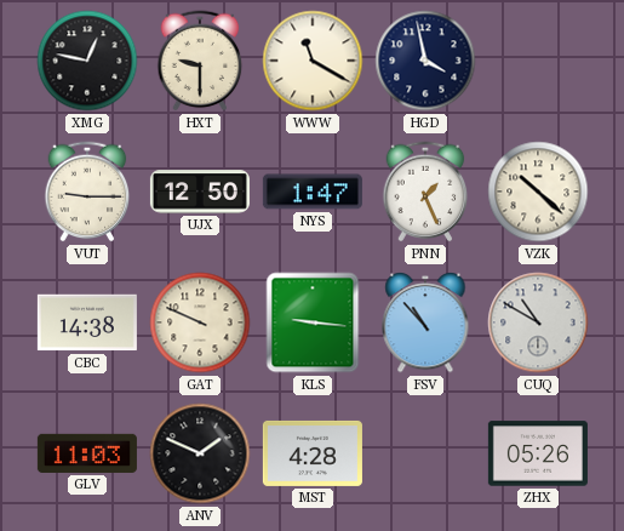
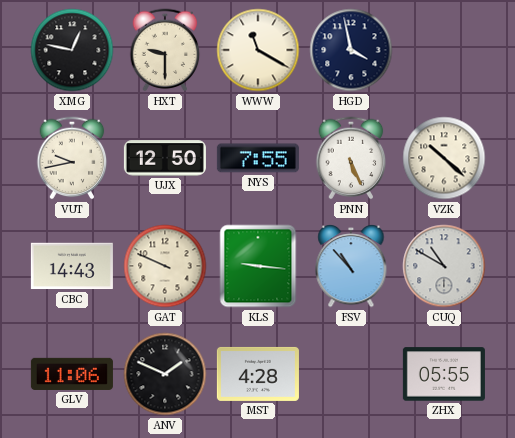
VUT: 9:15 -> 9:43 (72, 158)
NYS: 1:47 -> 7:55 (258, 158)
PNN: 1:26 -> 5:26 (351, 158)
CBC: 14:38 -> 14:43 (72, 266)
GLV: 11:03 -> 11:06 (72, 374)
ZHX: 05:26 -> 05:55 (444, 374)
